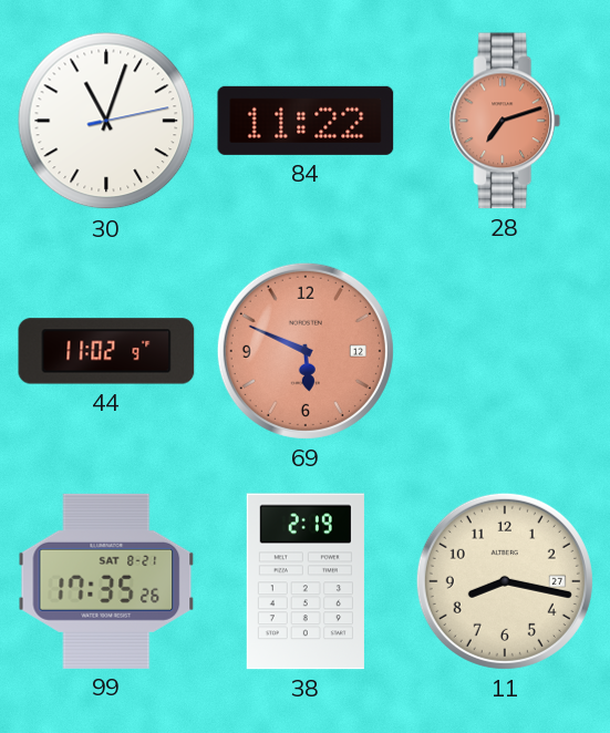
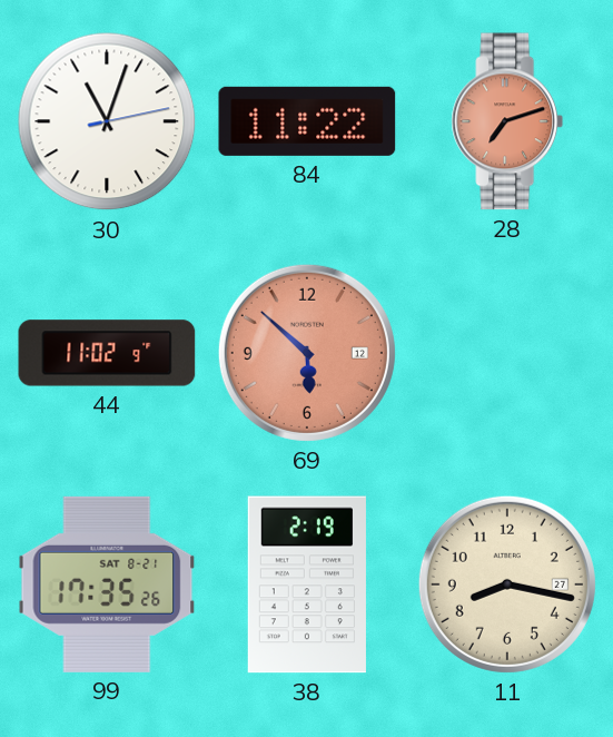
69: 5:49 -> 5:52 (307, 353)
